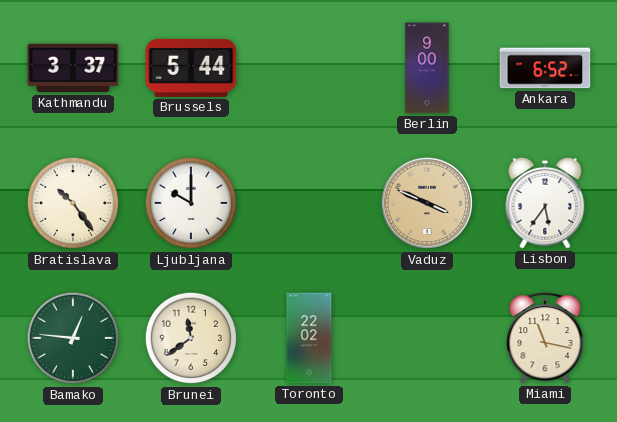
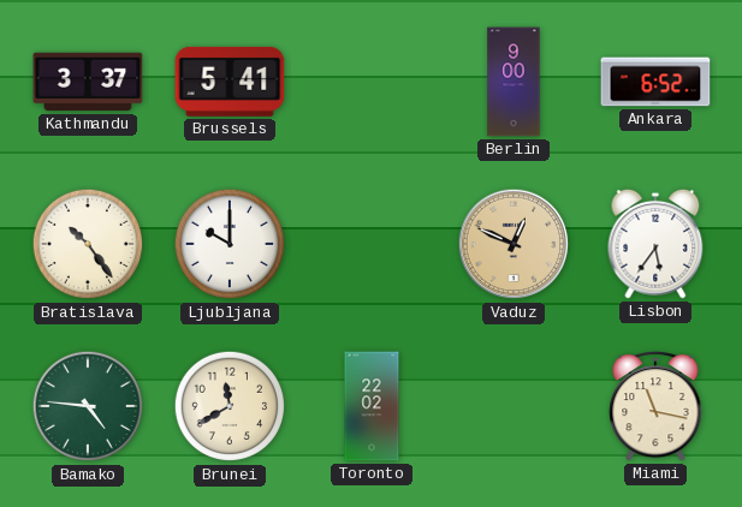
Brussels: 5:44 -> 5:41 (230, 82)
Vaduz: 3:49 -> 12:49 (514, 244)
Bamako: 12:46 -> 4:46 (88, 406)
Brunei: 11:39 -> 11:40 (230, 406)
